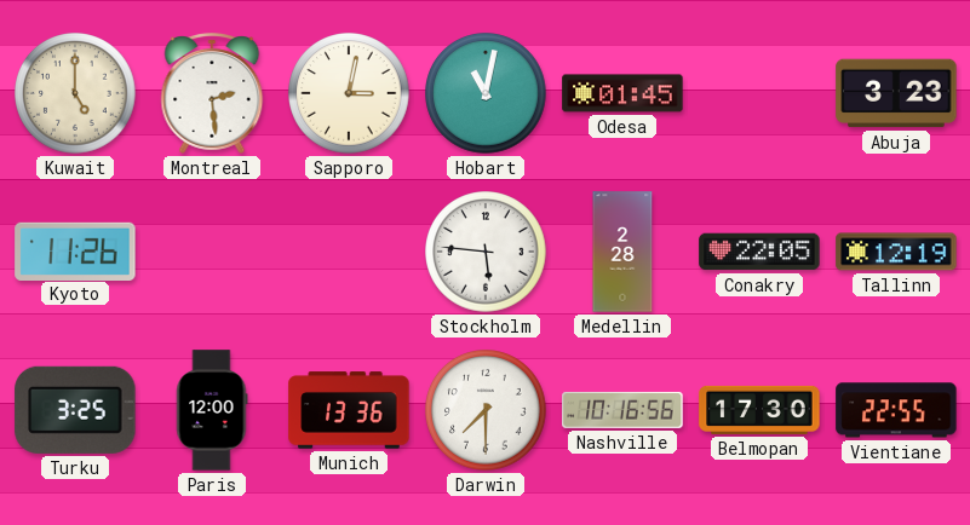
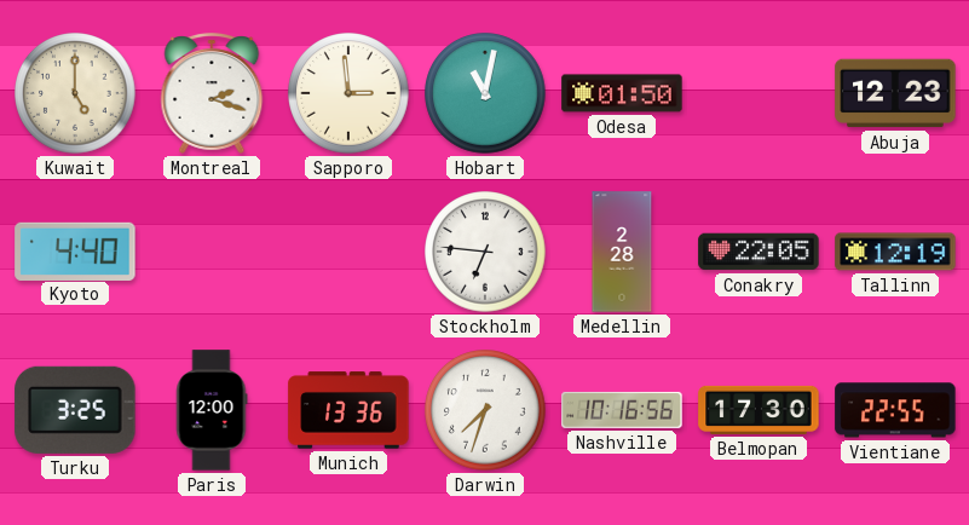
Montreal: 2:29 -> 2:18 (212, 94)
Sapporo: 3:02 -> 2:59 (348, 93)
Odesa: 01:45 -> 01:50 (622, 93)
Abuja: 3:23 -> 12:23 (895, 93)
Kyoto: 11:26 -> 4:40 (75, 250)
Stockholm: 5:46 -> 6:46 (485, 252)
Darwin: 7:30 -> 7:33 (485, 410)
